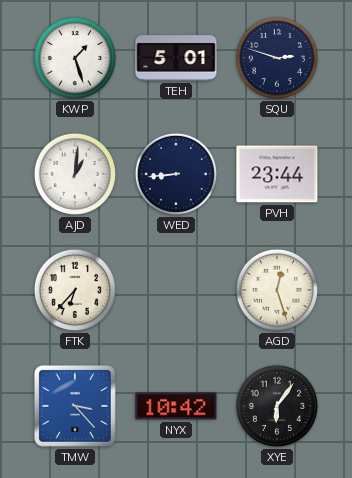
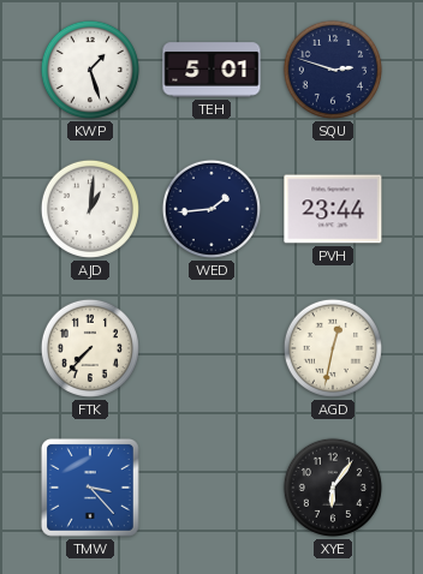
WED: 8:44 -> 1:44 (211, 209)
FTK: 6:37 -> 7:37 (90, 348)
AGD: 12:27 -> 12:32 (333, 348)
NYX: 10:42 -> none (176, 406)
